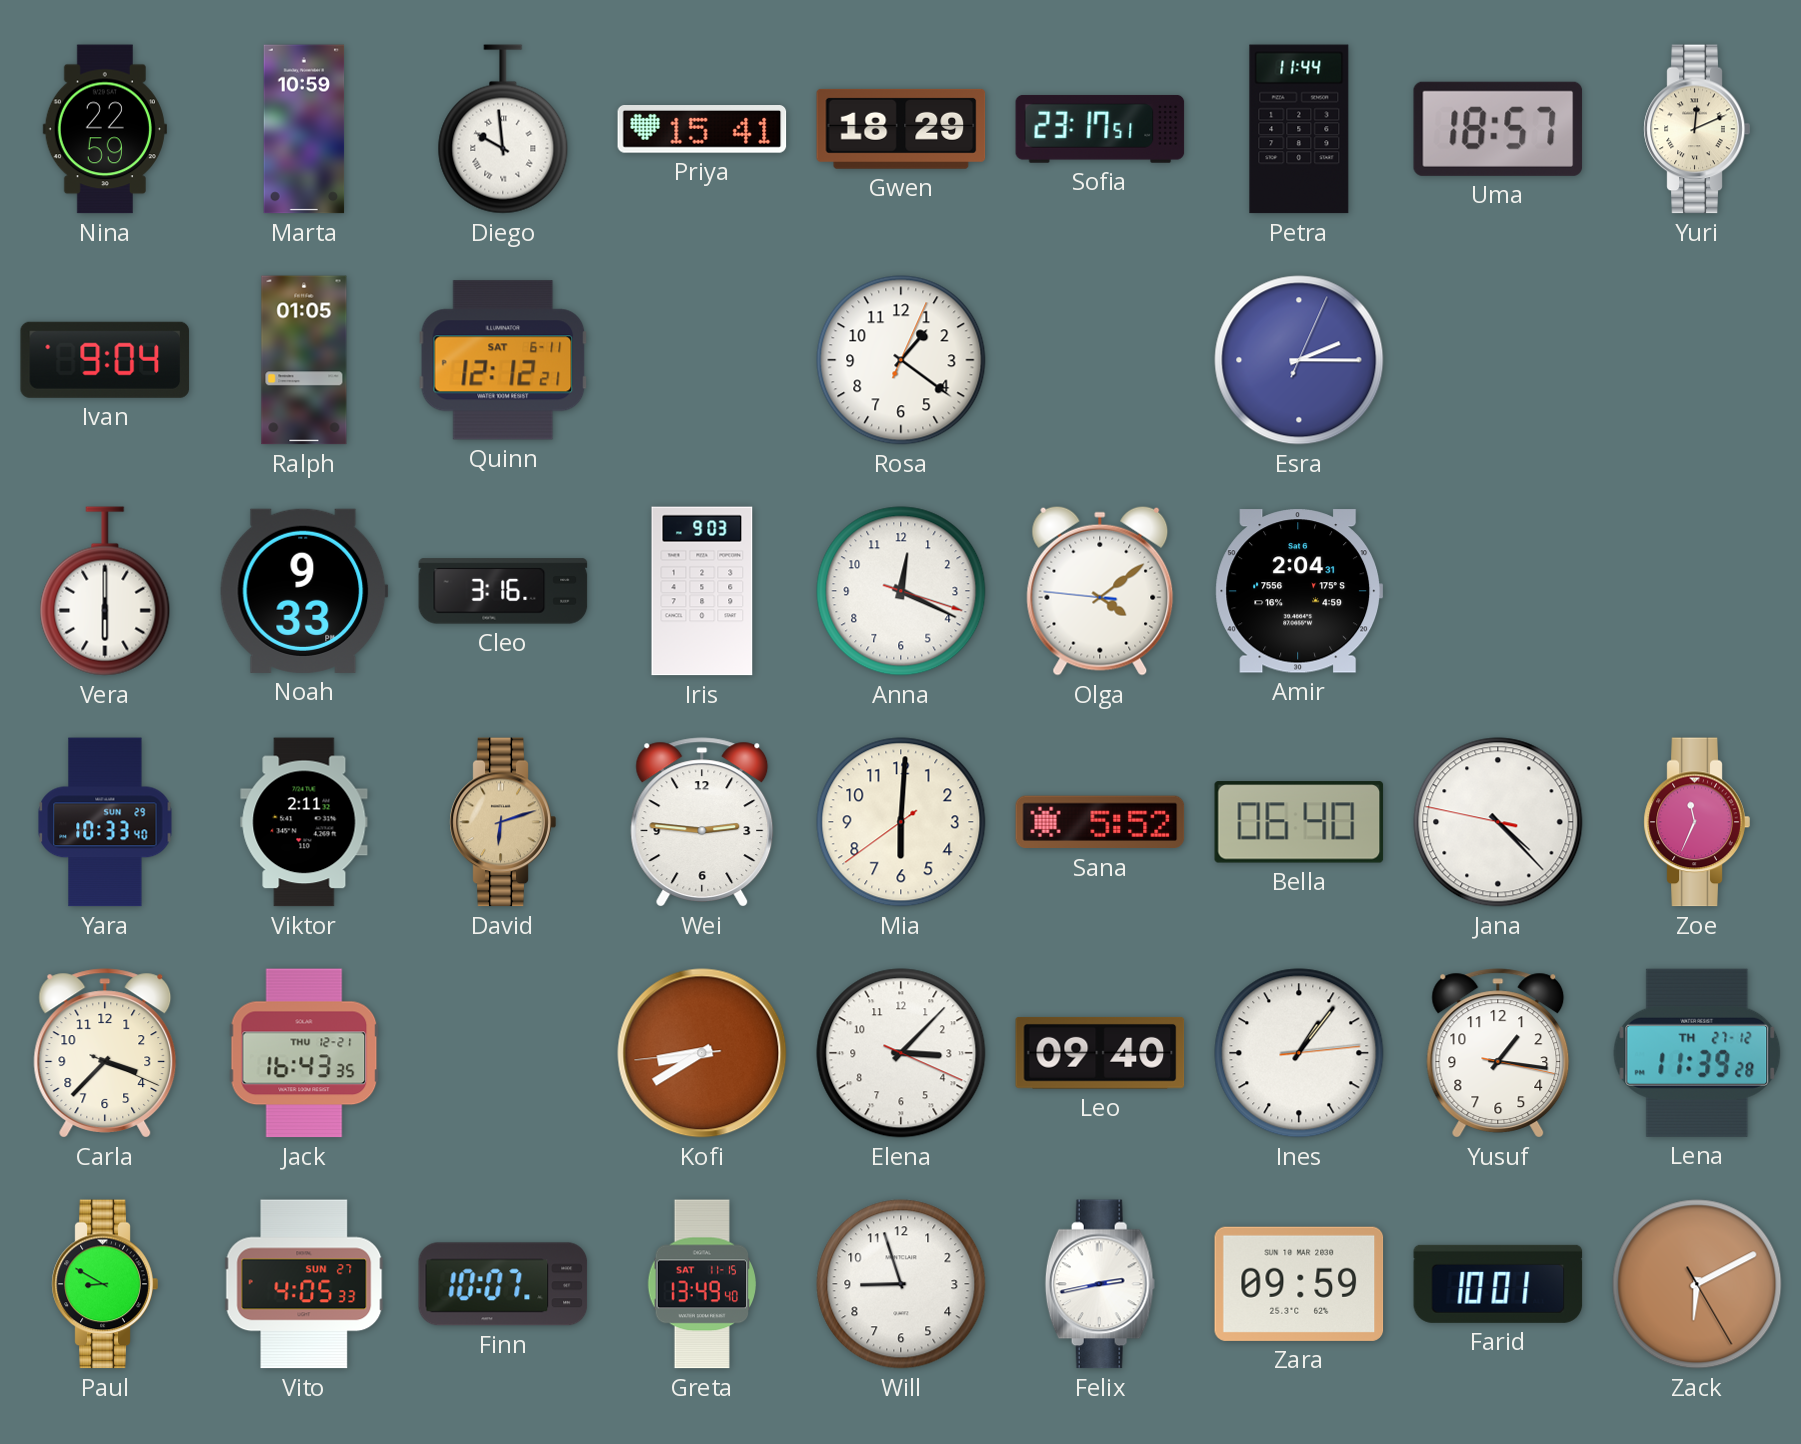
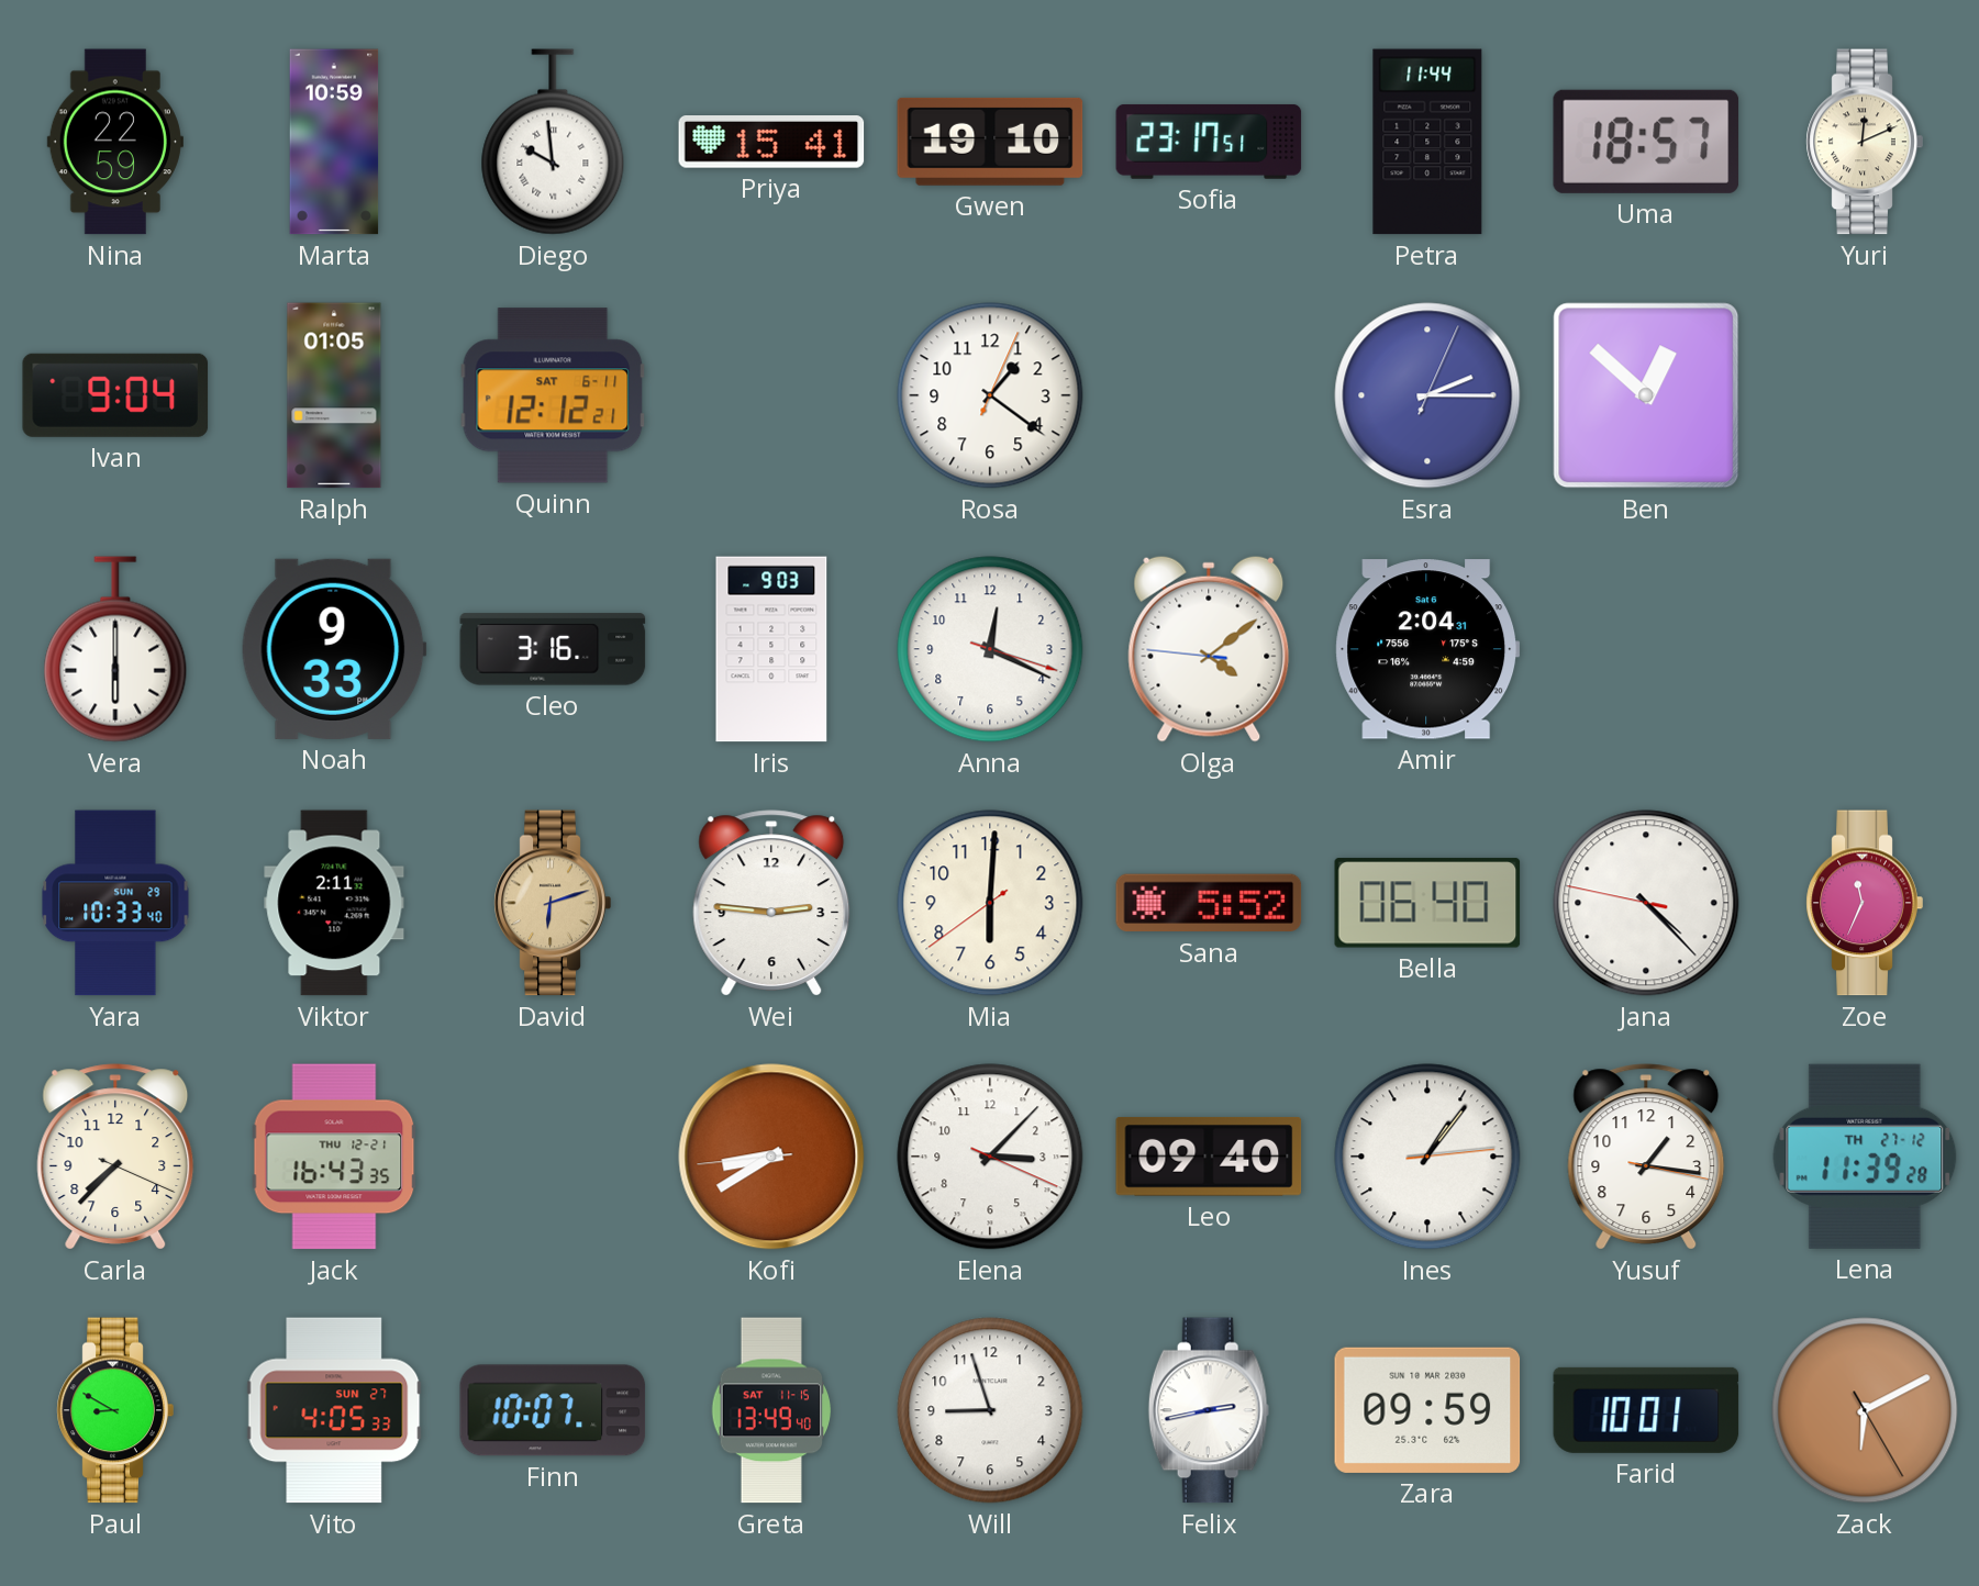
Gwen: 18:29 -> 19:10 (990, 142)
Ben: none -> 12:52 (1646, 395)
Carla: 3:37 -> 7:37 (115, 1157)
